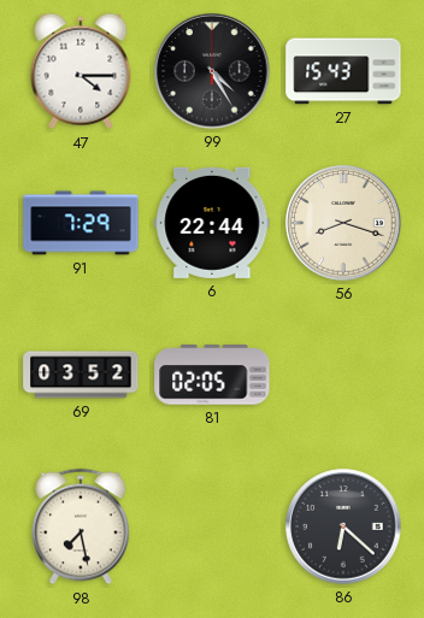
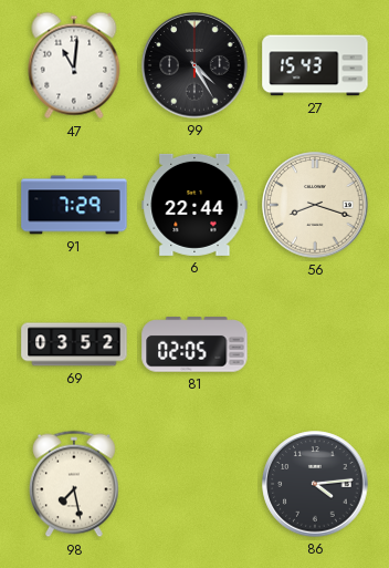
47: 4:15 -> 11:01 (74, 65)
86: 6:22 -> 4:14 (315, 484)
